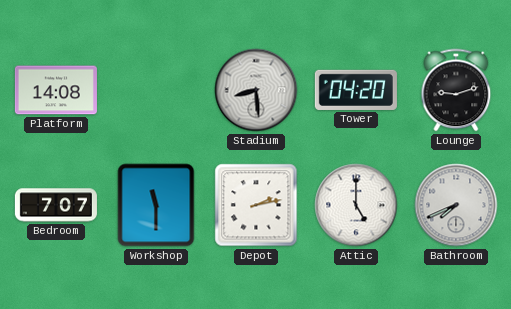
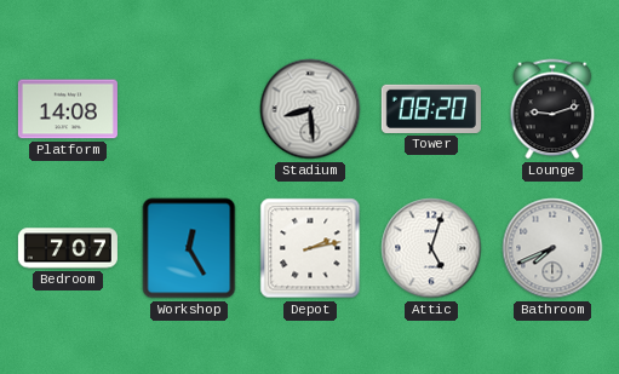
Tower: 04:20 -> 08:20 (431, 109)
Workshop: 11:30 -> 12:25 (189, 248)
Attic: 5:00 -> 5:03 (431, 248)
